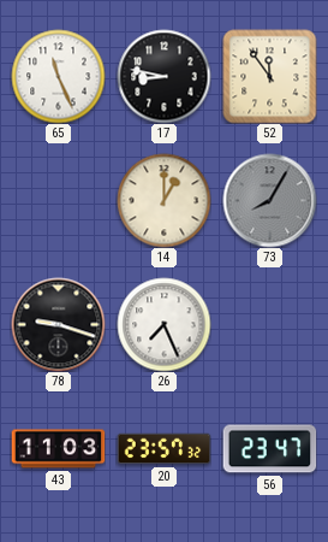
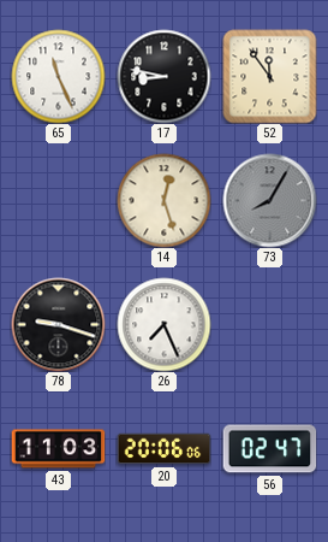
14: 1:00 -> 12:27 (163, 200)
20: 23:57 -> 20:06 (163, 449)
56: 23:47 -> 02:47 (269, 449)
